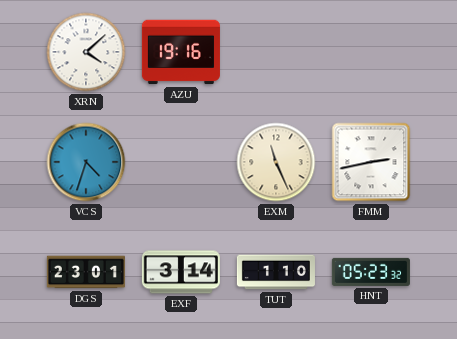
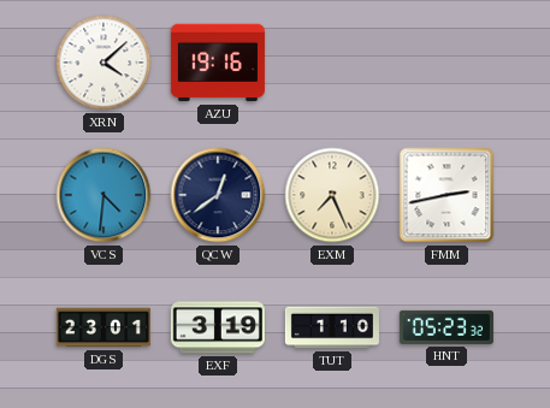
VCS: 4:33 -> 4:31 (104, 195)
QCW: none -> 12:39 (218, 195)
EXM: 11:26 -> 7:26 (332, 195)
EXF: 3:14 -> 3:19 (218, 327)
